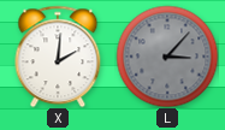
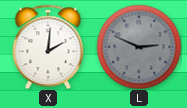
L: 3:07 -> 2:49 (139, 47)
